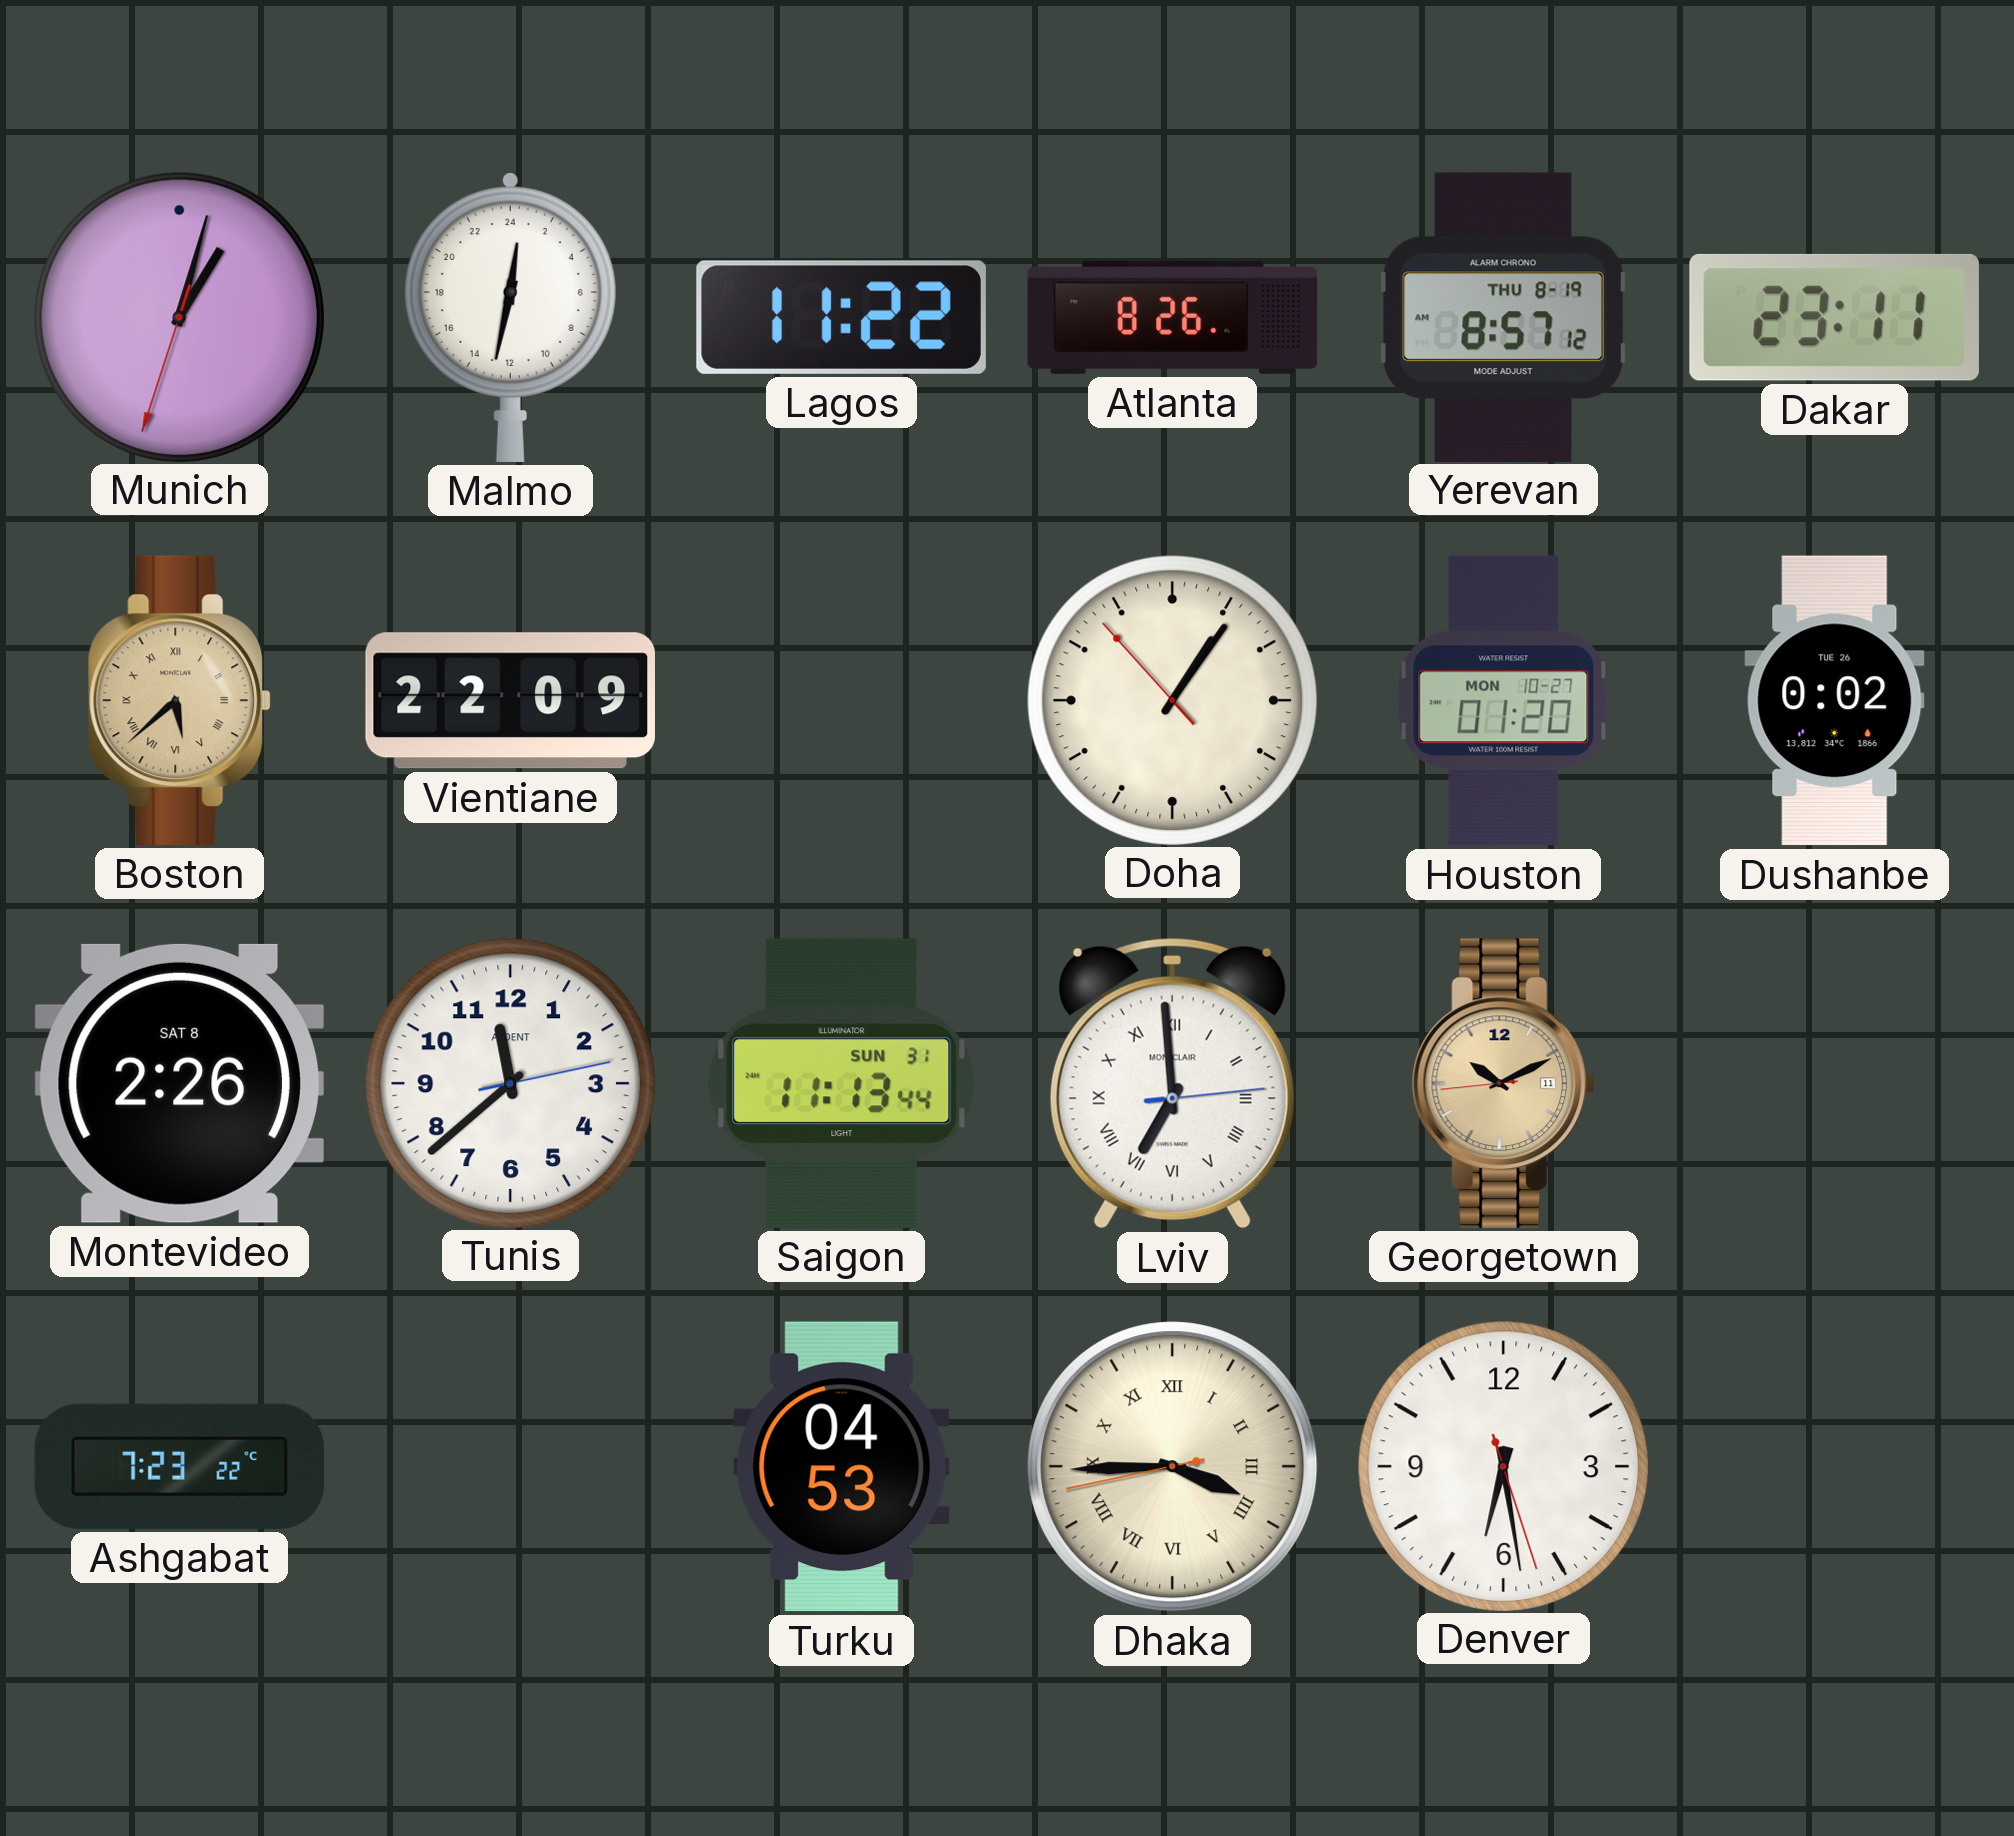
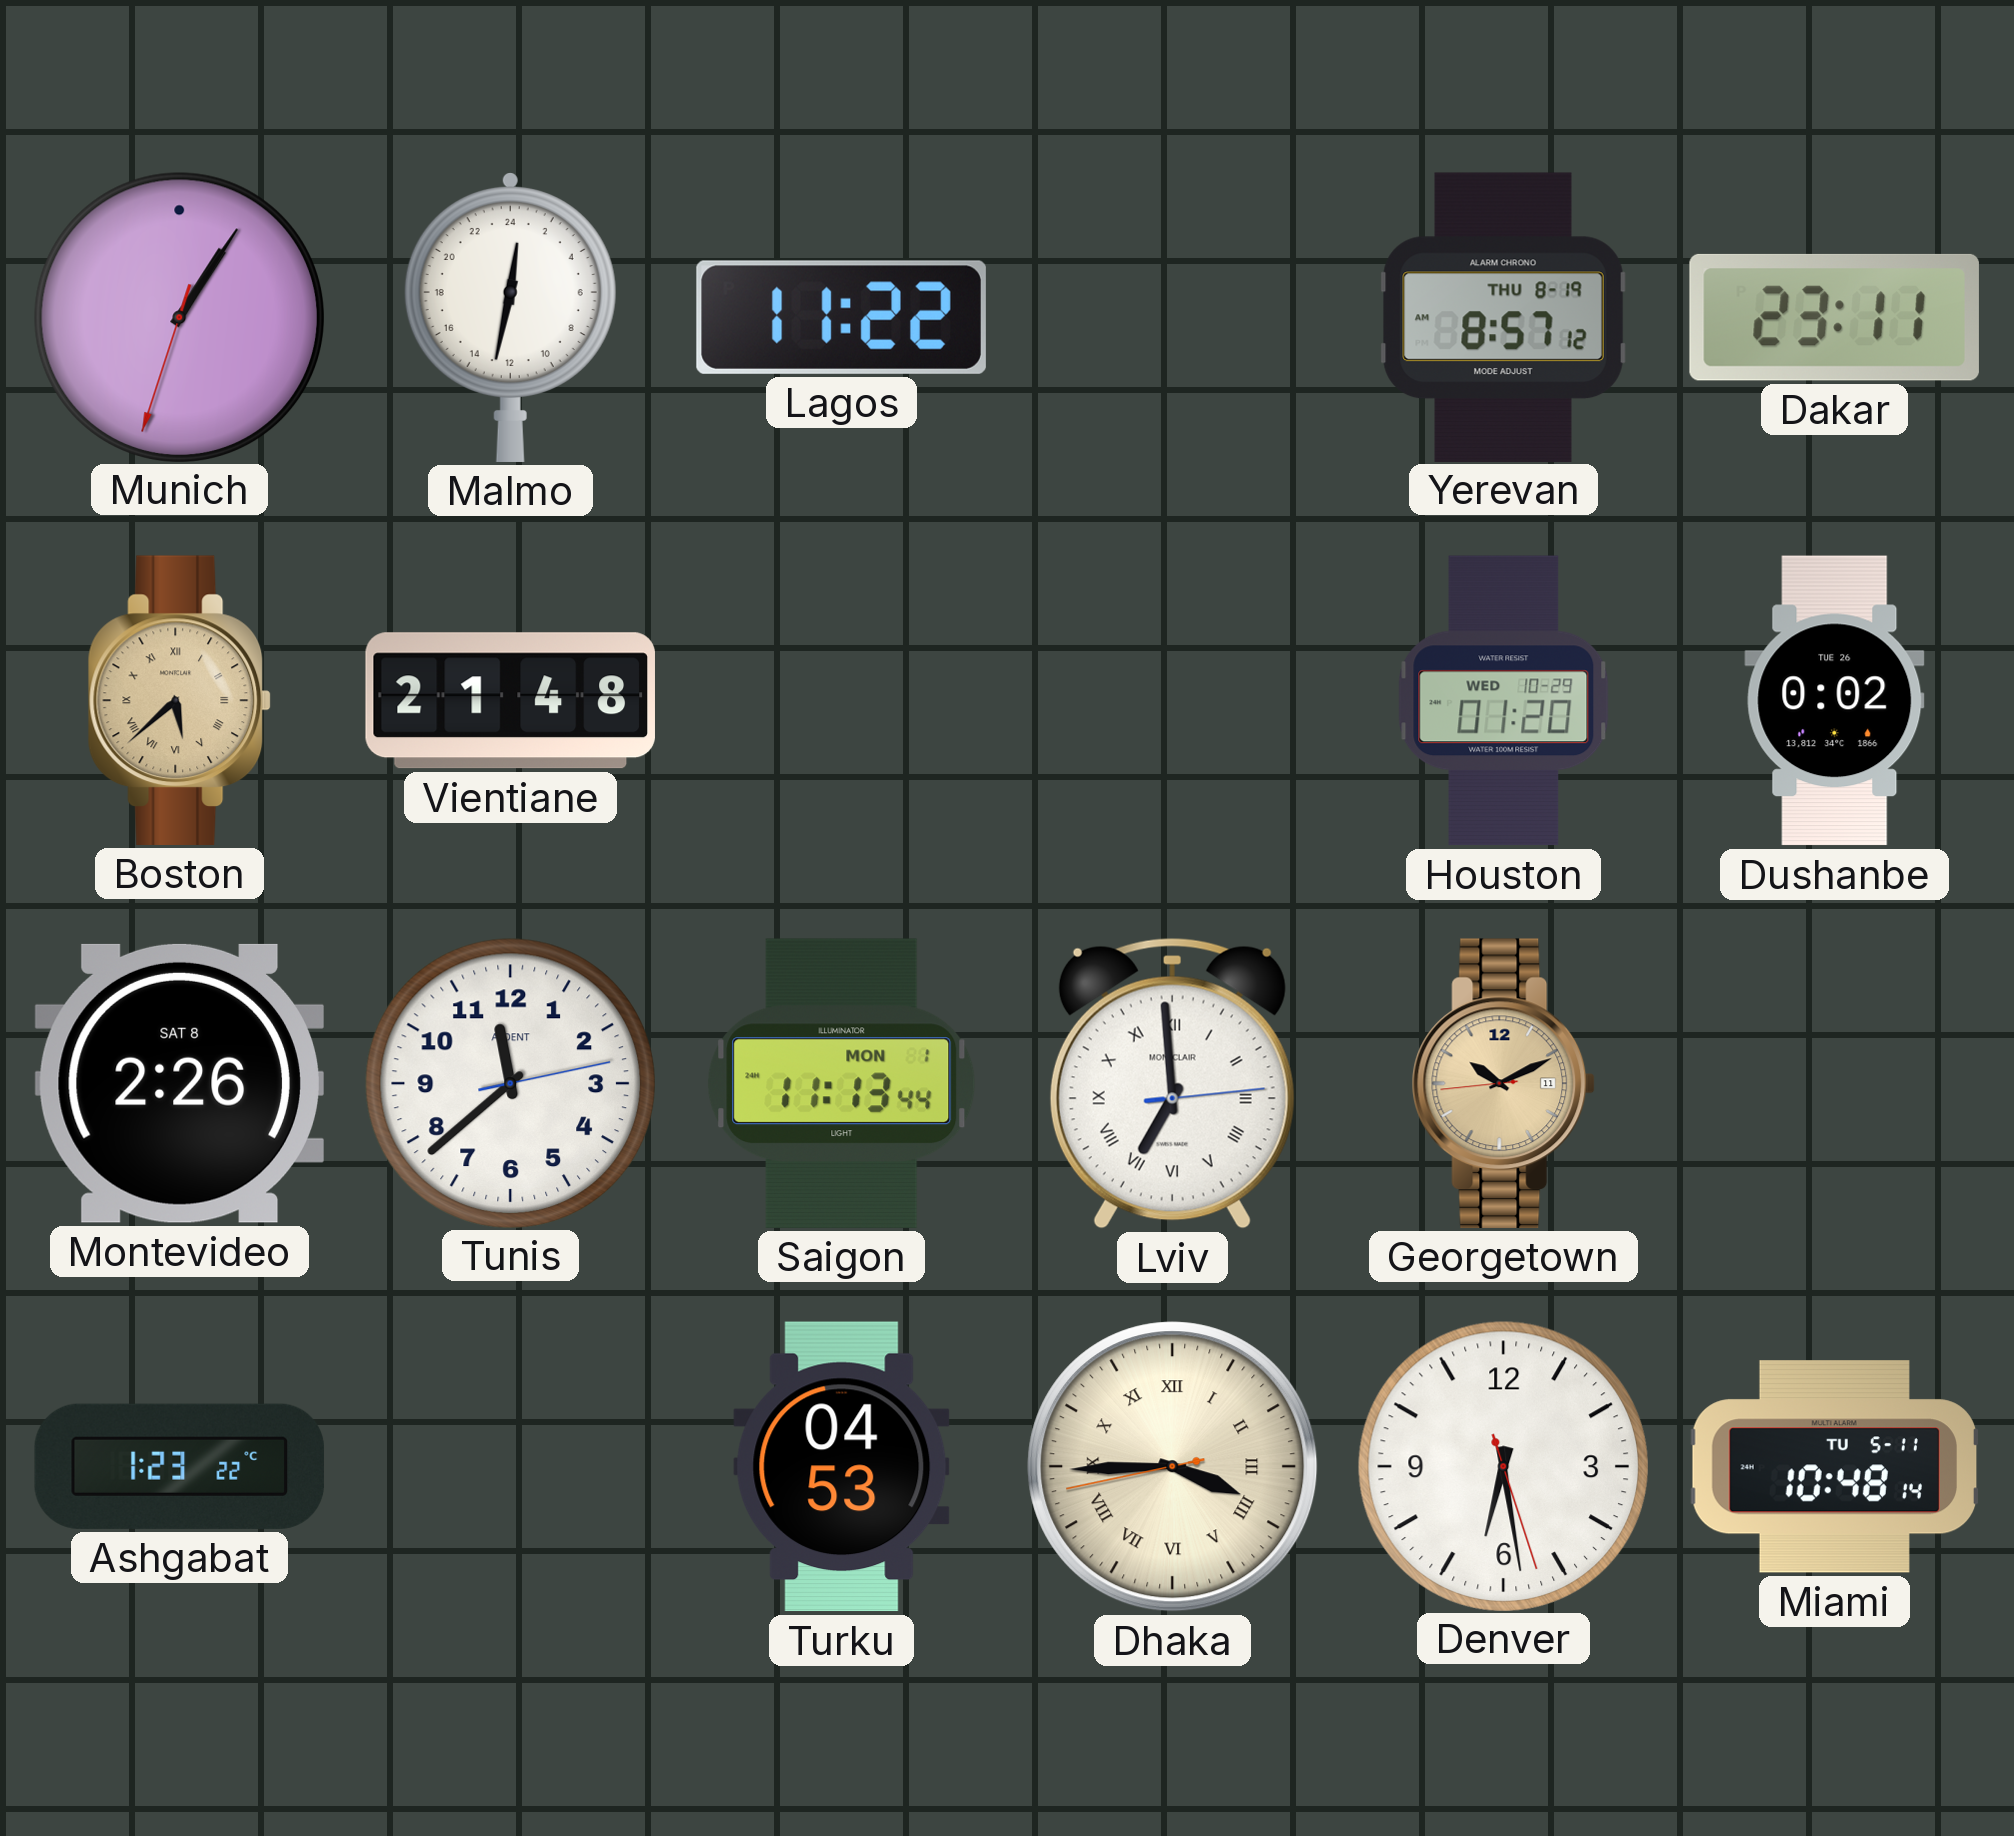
Munich: 1:02 -> 1:05 (179, 317)
Atlanta: 8:26 -> none (1173, 317)
Vientiane: 22:09 -> 21:48 (510, 701)
Doha: 1:05 -> none (1172, 700)
Houston date: MON 10-27 -> WED 10-29 (1504, 701)
Saigon date: SUN 31 -> MON 1 (842, 1083)
Ashgabat: 7:23 -> 1:23 (180, 1466)
Miami: none -> 10:48 (1834, 1467)
